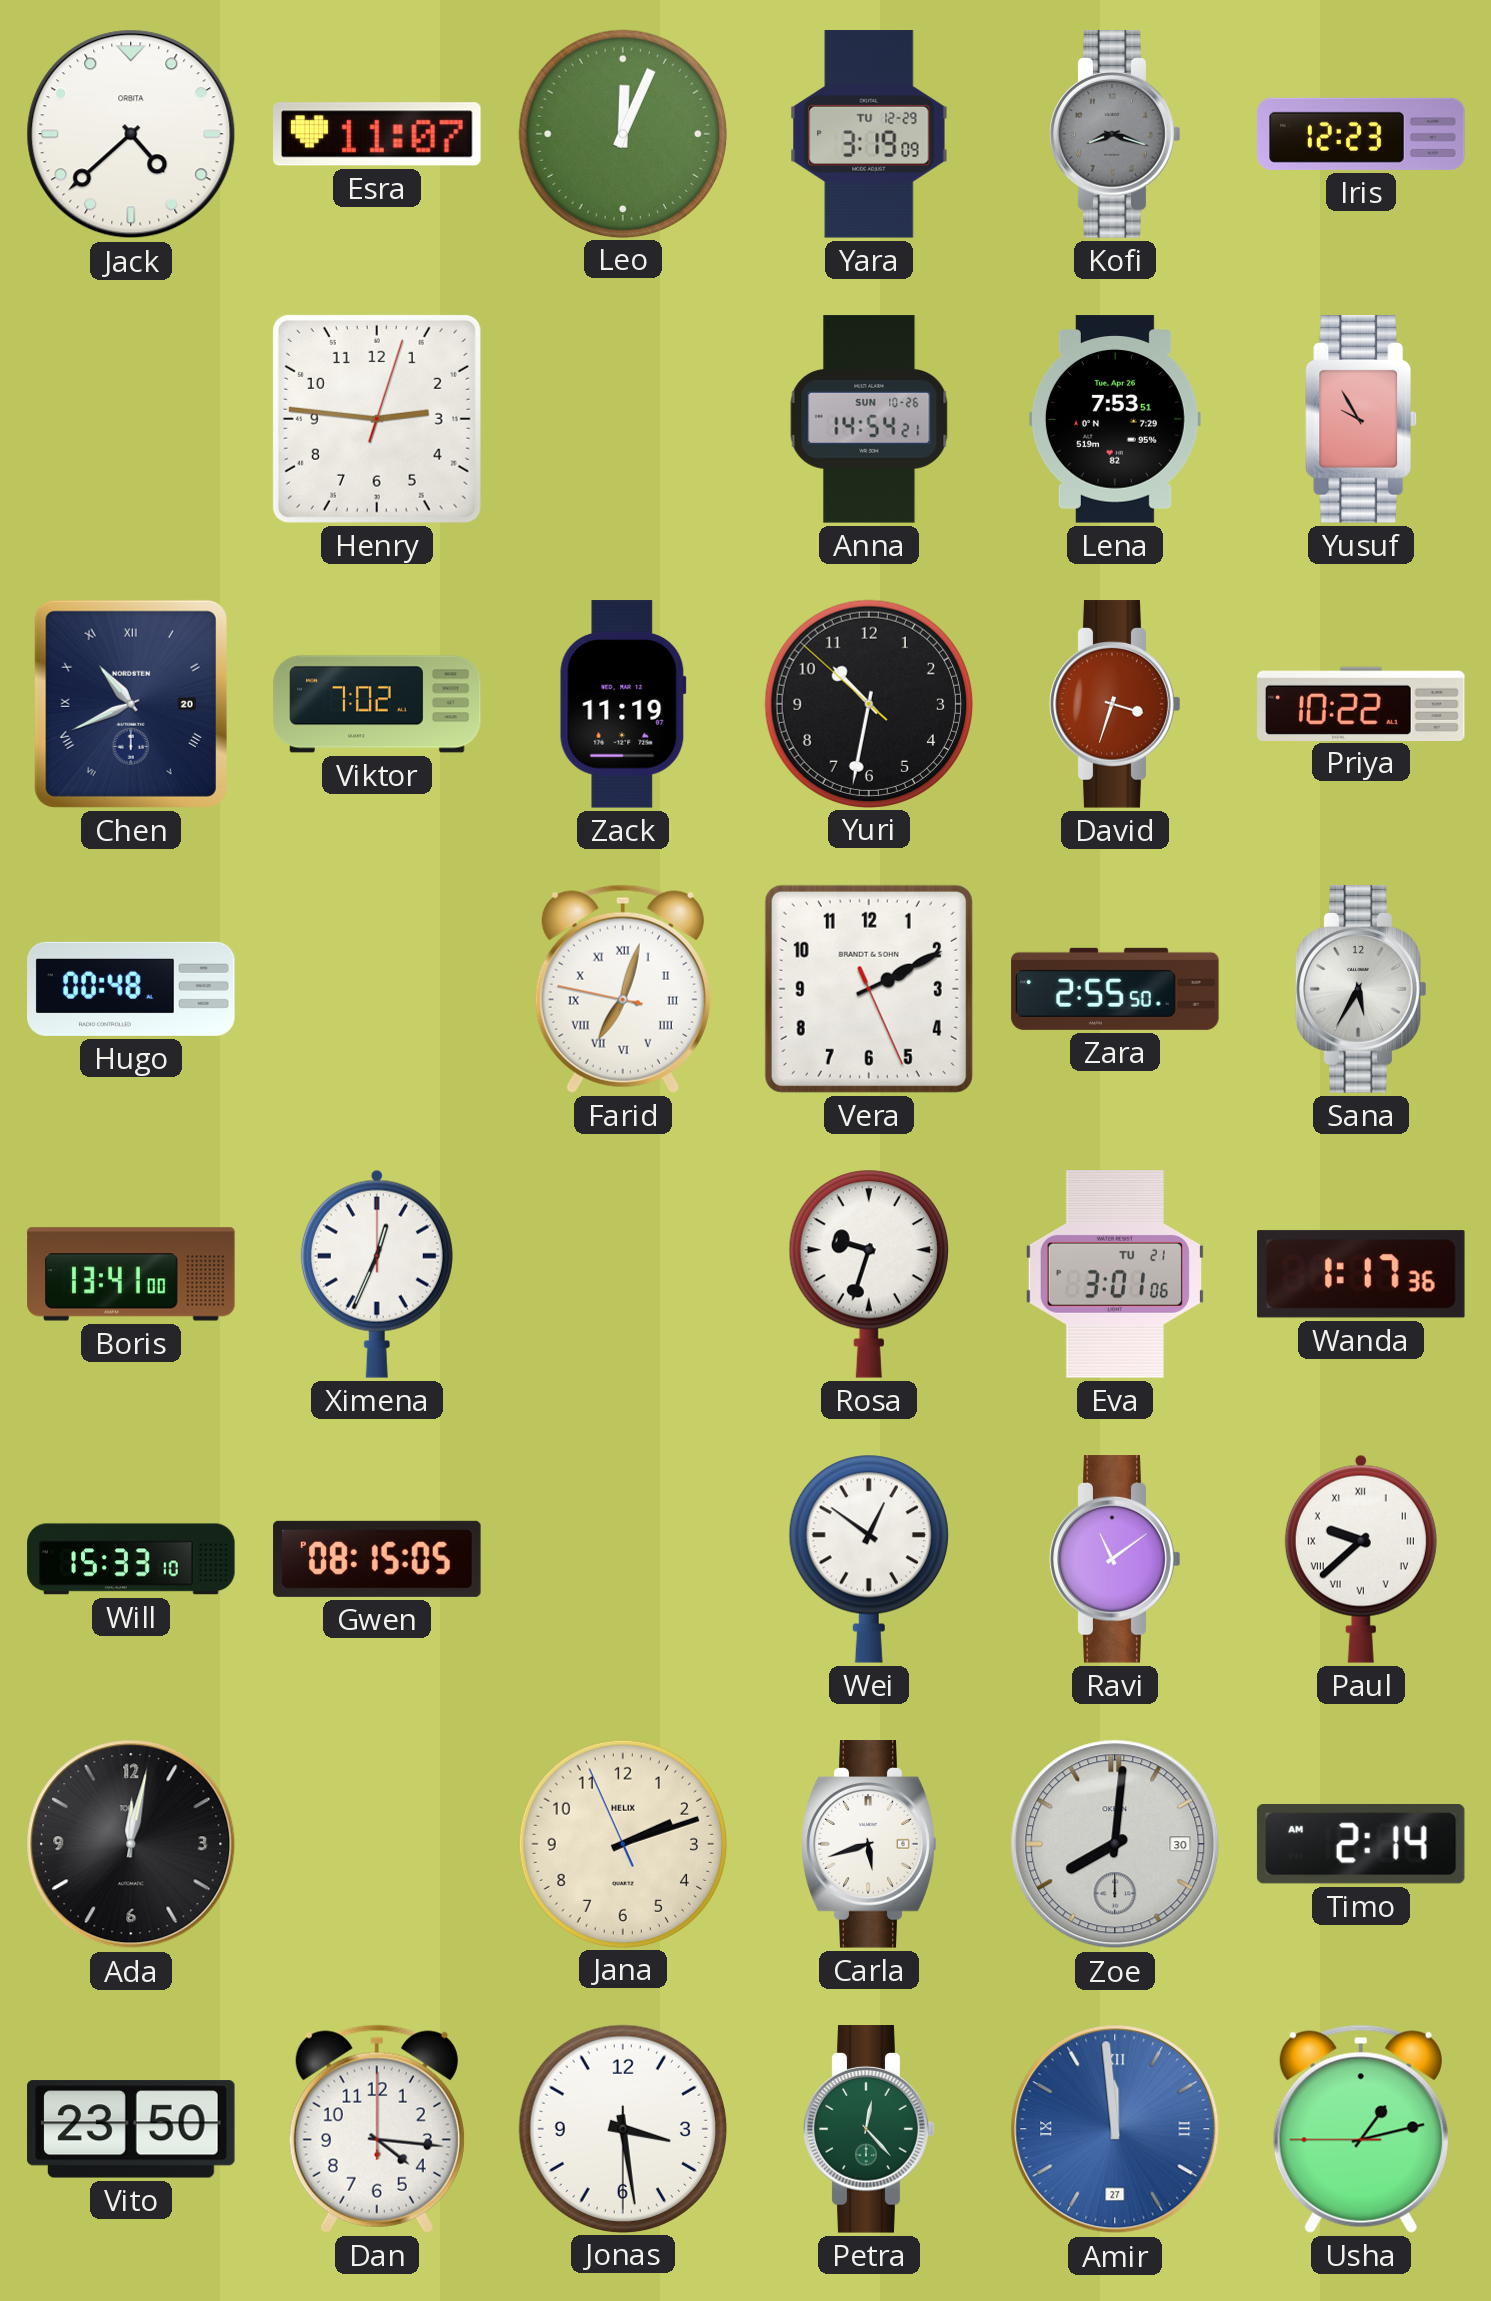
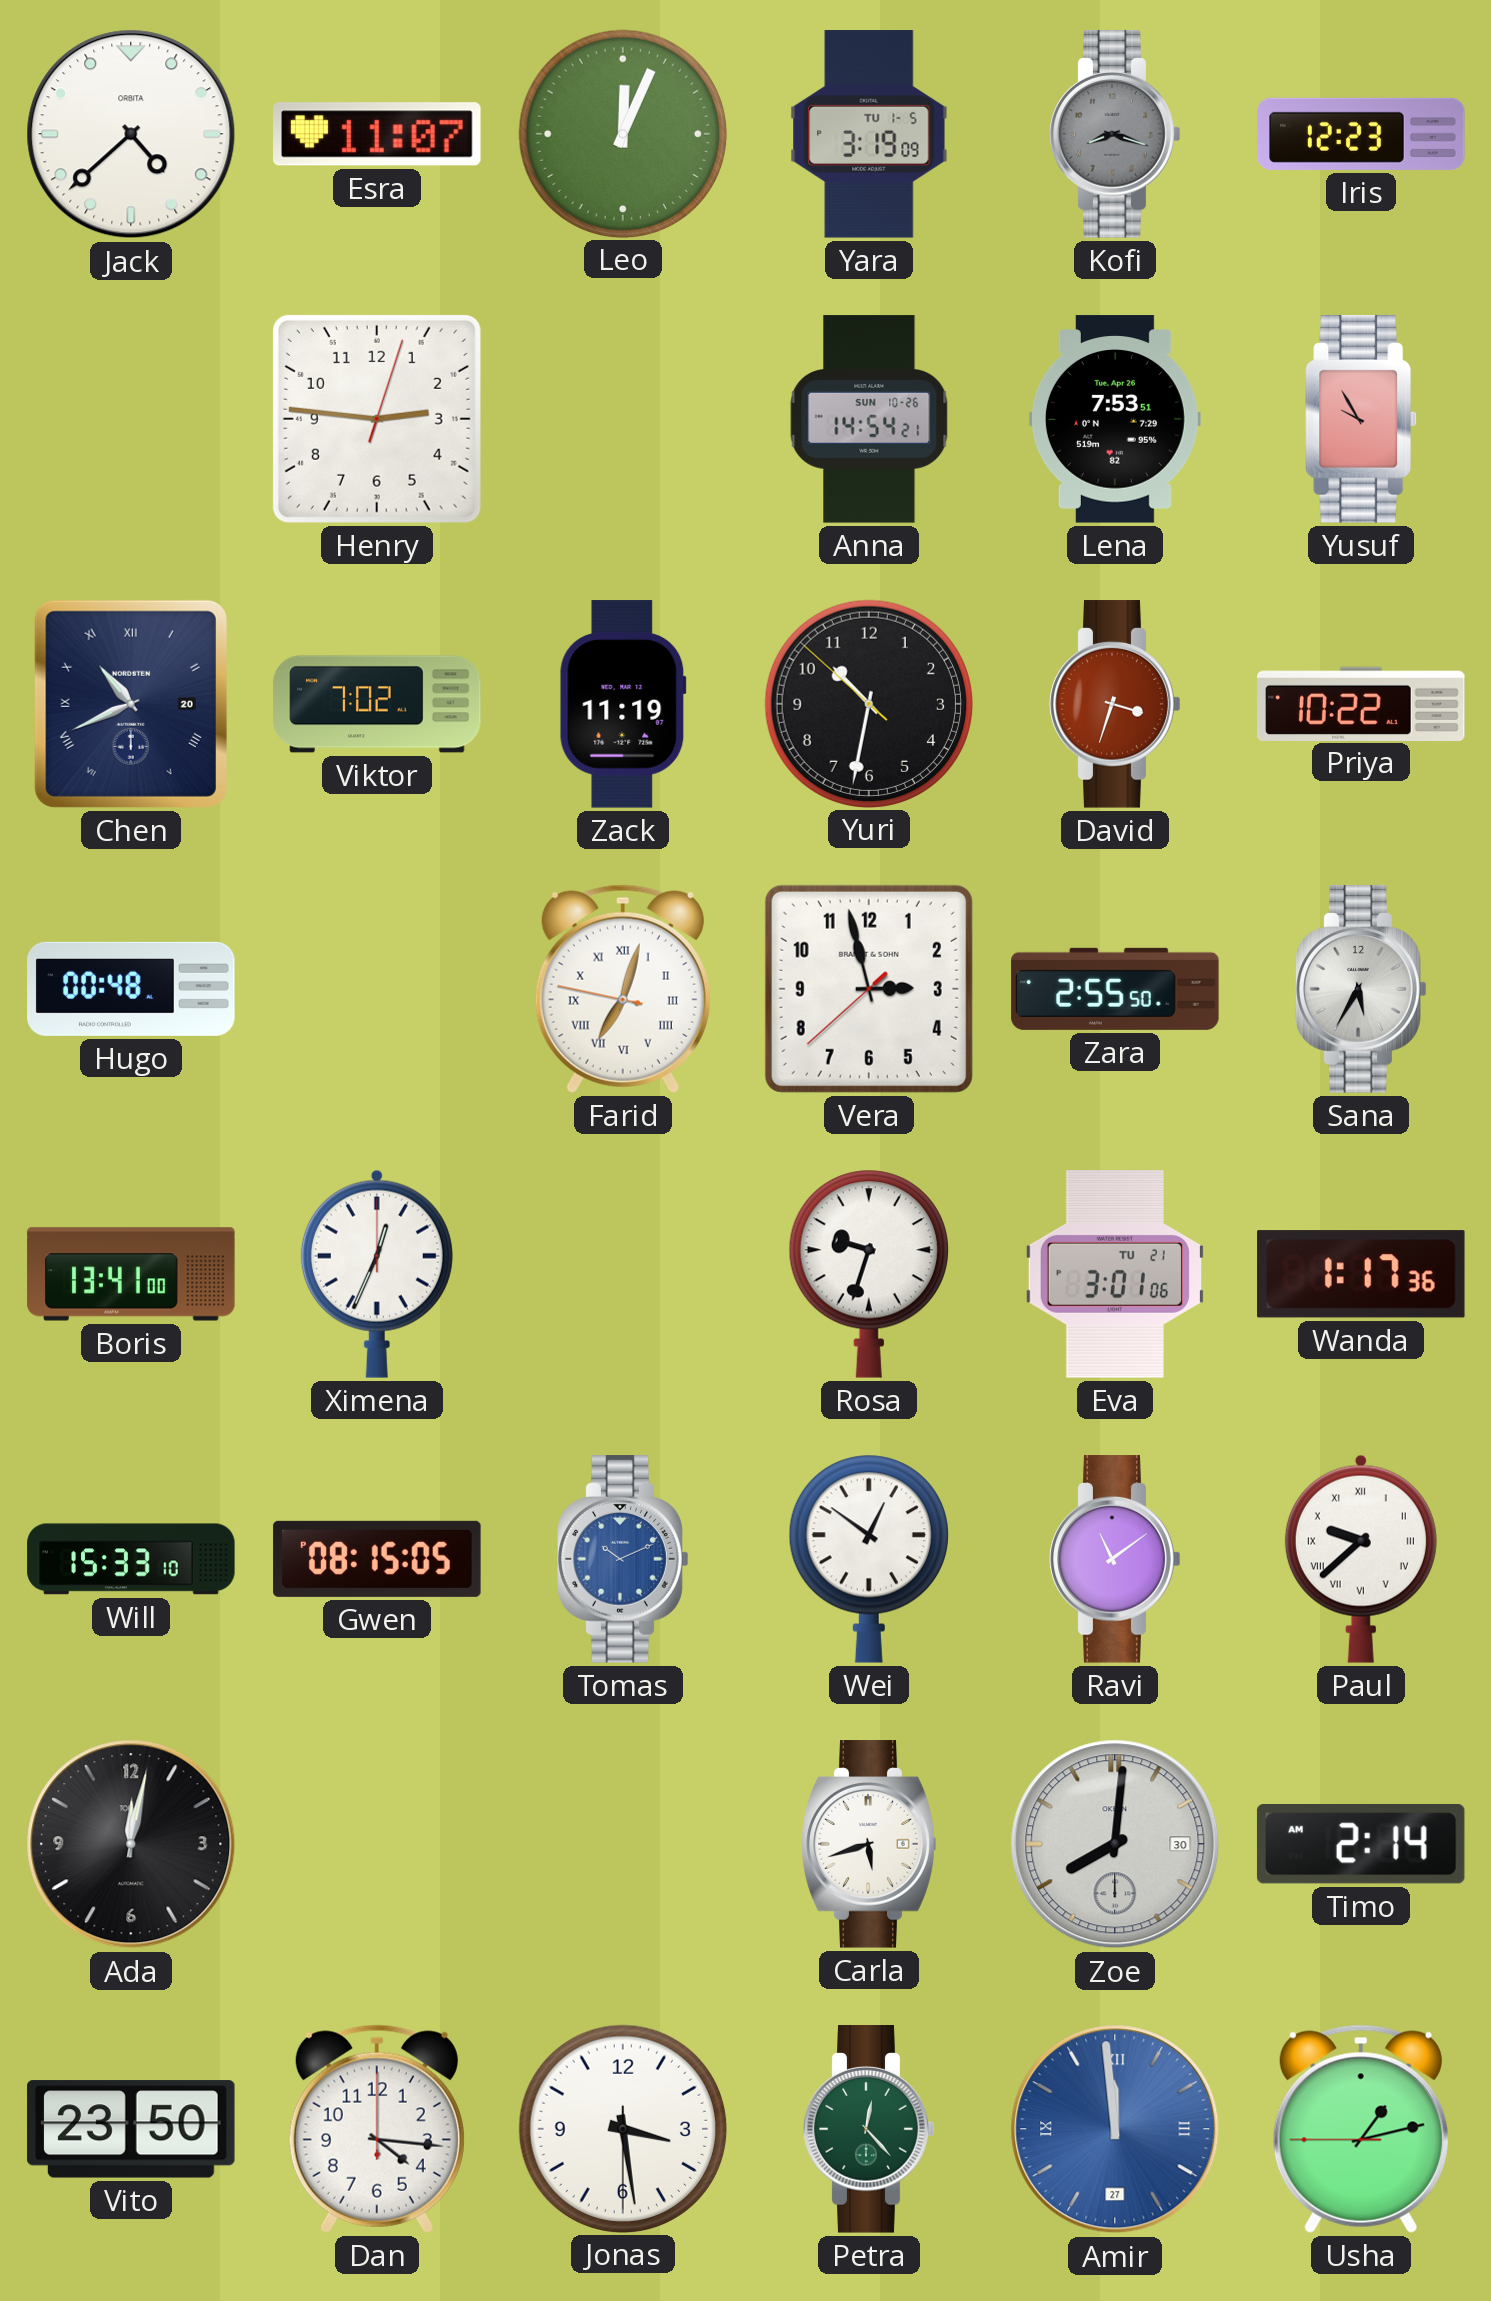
Yara date: TU 12-29 -> TU 1-5 (869, 134)
Vera: 2:10 -> 2:57 (869, 989)
Tomas: none -> 10:11 (623, 1559)
Jana: 2:11 -> none (622, 1843)
